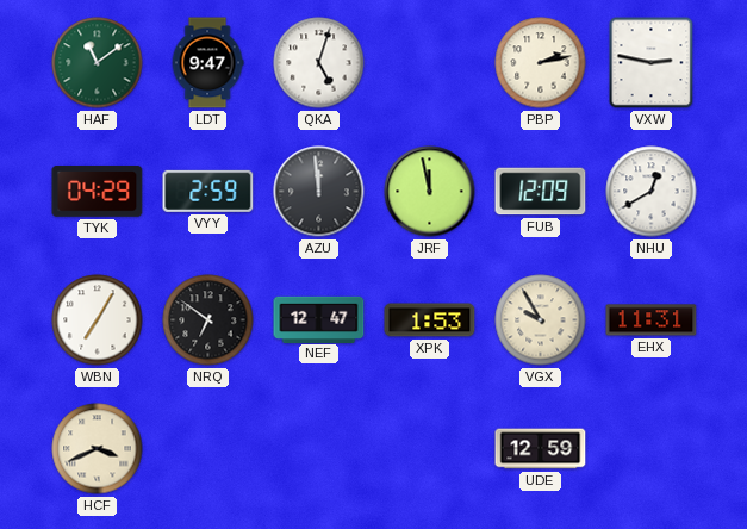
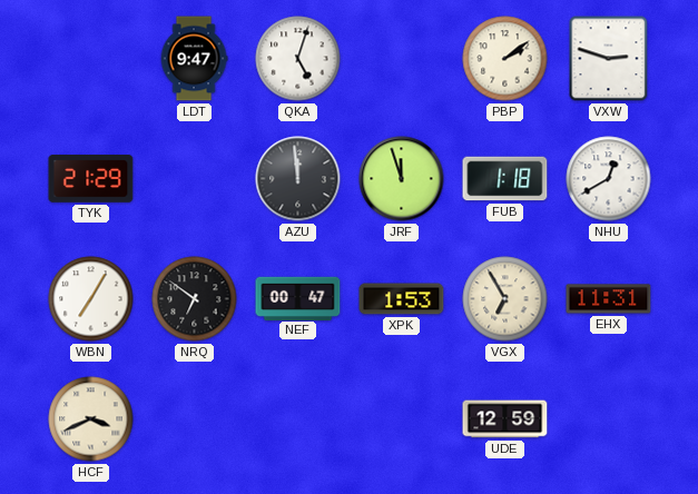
HAF: 11:09 -> none (98, 63)
PBP: 2:13 -> 2:09 (505, 59)
VXW: 2:47 -> 2:48 (609, 59)
TYK: 04:29 -> 21:29 (91, 179)
VYY: 2:59 -> none (208, 191)
JRF: 11:58 -> 11:57 (402, 179)
FUB: 12:09 -> 1:18 (505, 179)
NEF: 12:47 -> 00:47 (298, 298)
VGX: 9:55 -> 6:55 (505, 299)
